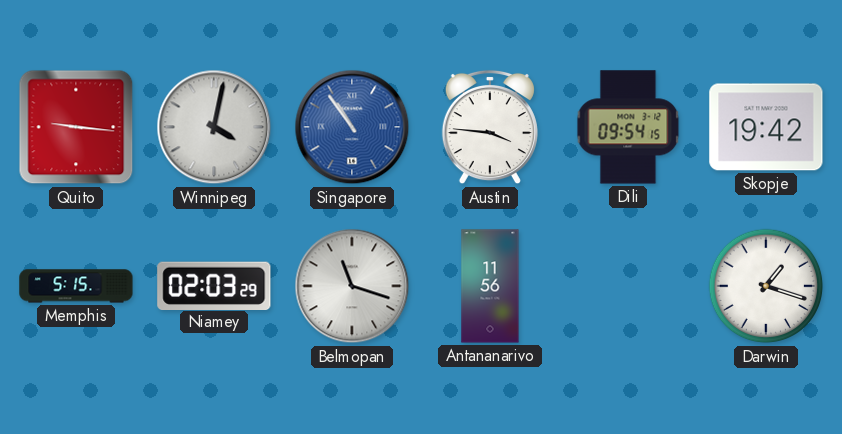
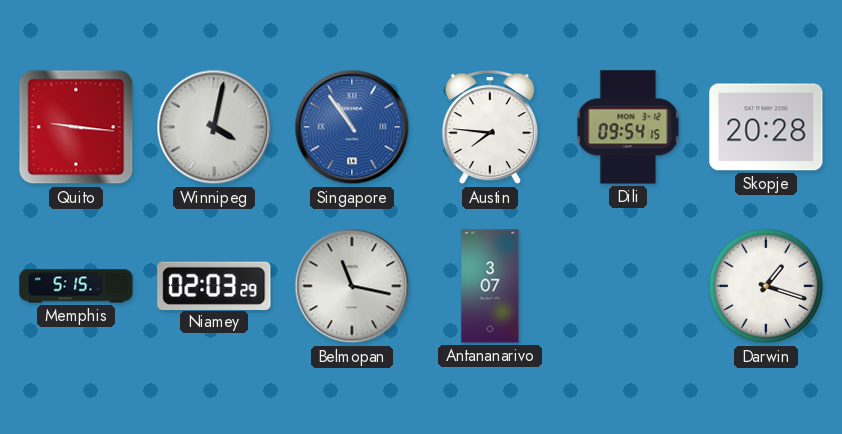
Austin: 3:46 -> 7:46 (490, 127)
Skopje: 19:42 -> 20:28 (766, 127)
Belmopan: 11:18 -> 11:17 (352, 286)
Antananarivo: 11:56 -> 3:07 (490, 286)
